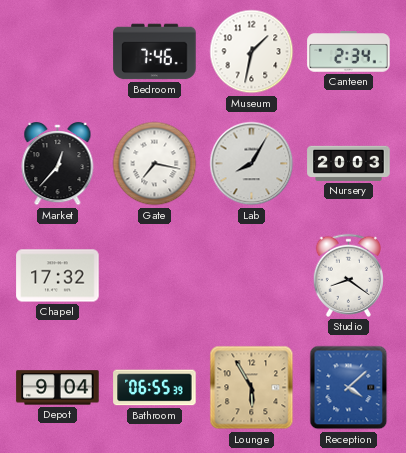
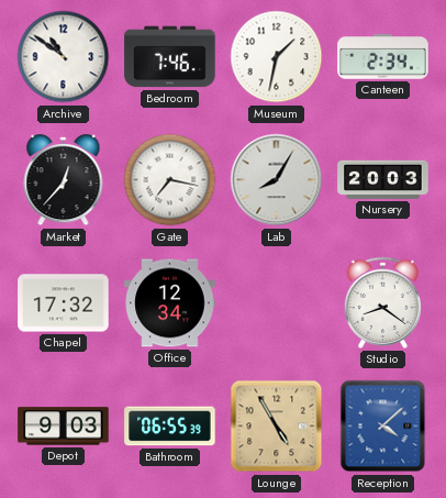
Archive: none -> 10:51 (64, 57)
Office: none -> 12:34 (170, 303)
Depot: 9:04 -> 9:03 (64, 427)
Lounge: 5:55 -> 4:55 (277, 427)
